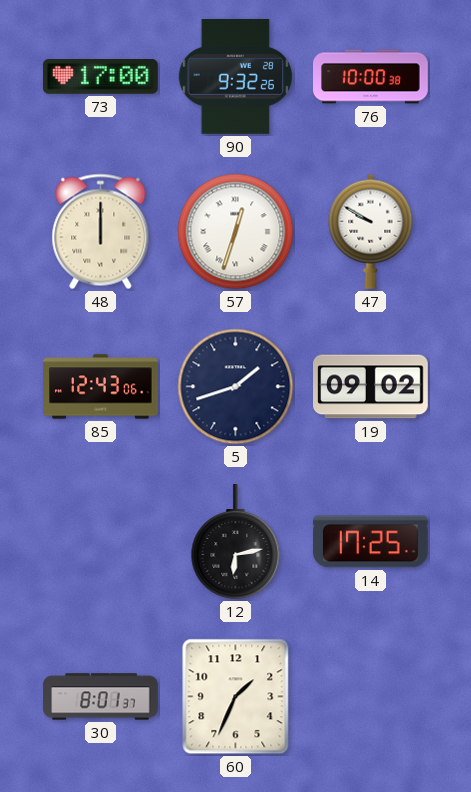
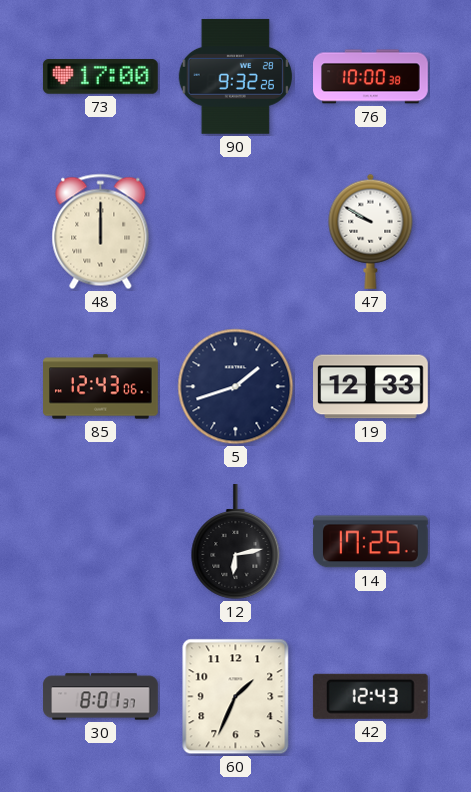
57: 12:33 -> none (236, 232)
19: 09:02 -> 12:33 (371, 387)
42: none -> 12:43 (370, 696)
